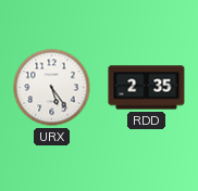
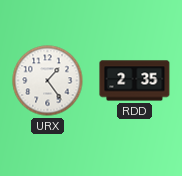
URX: 5:24 -> 1:24 (48, 81)
